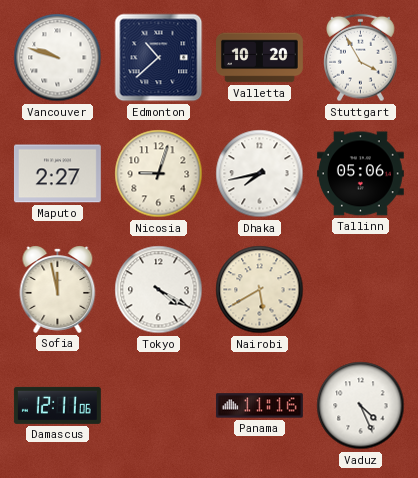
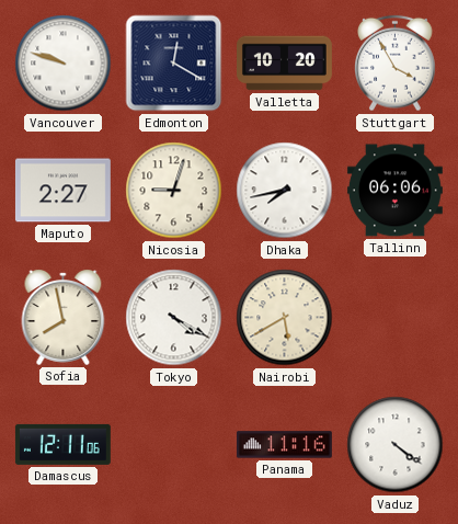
Edmonton: 10:38 -> 12:20 (174, 64)
Tallinn: 05:06 -> 06:06 (394, 191)
Sofia: 11:58 -> 7:58 (64, 317)
Vaduz: 4:26 -> 4:21 (396, 445)
